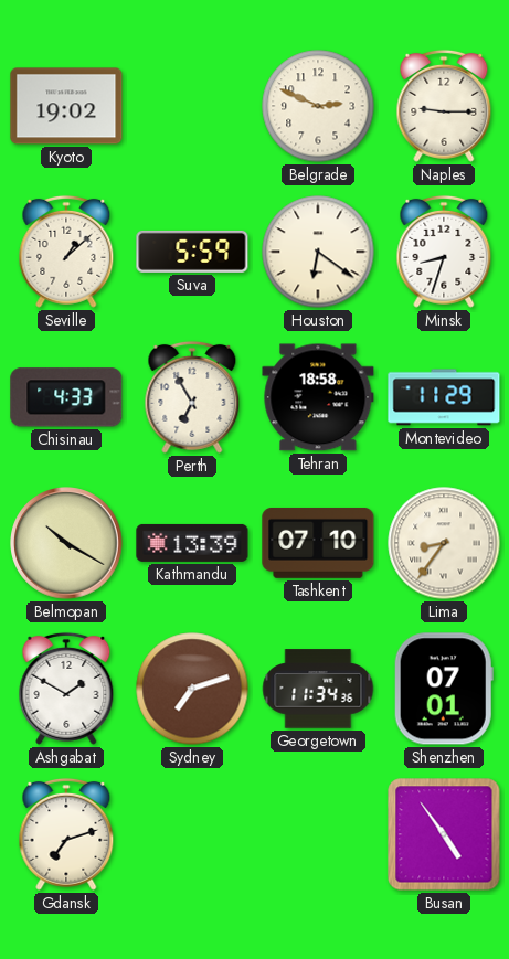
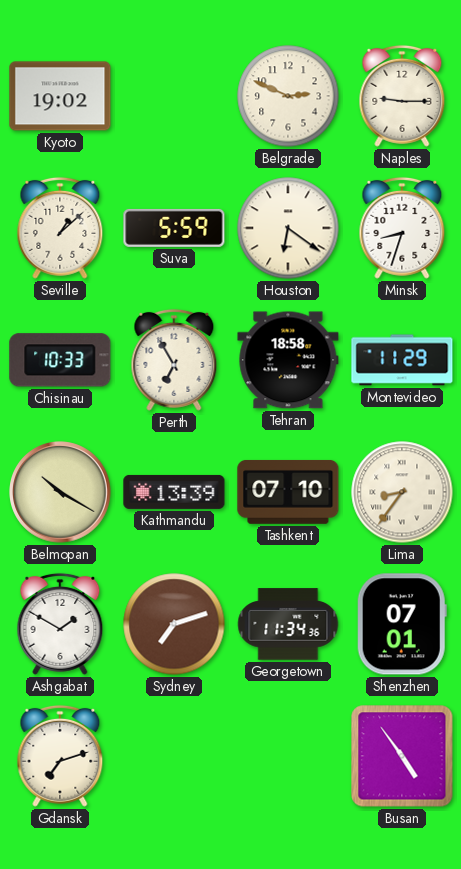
Chisinau: 4:33 -> 10:33 (60, 360)
